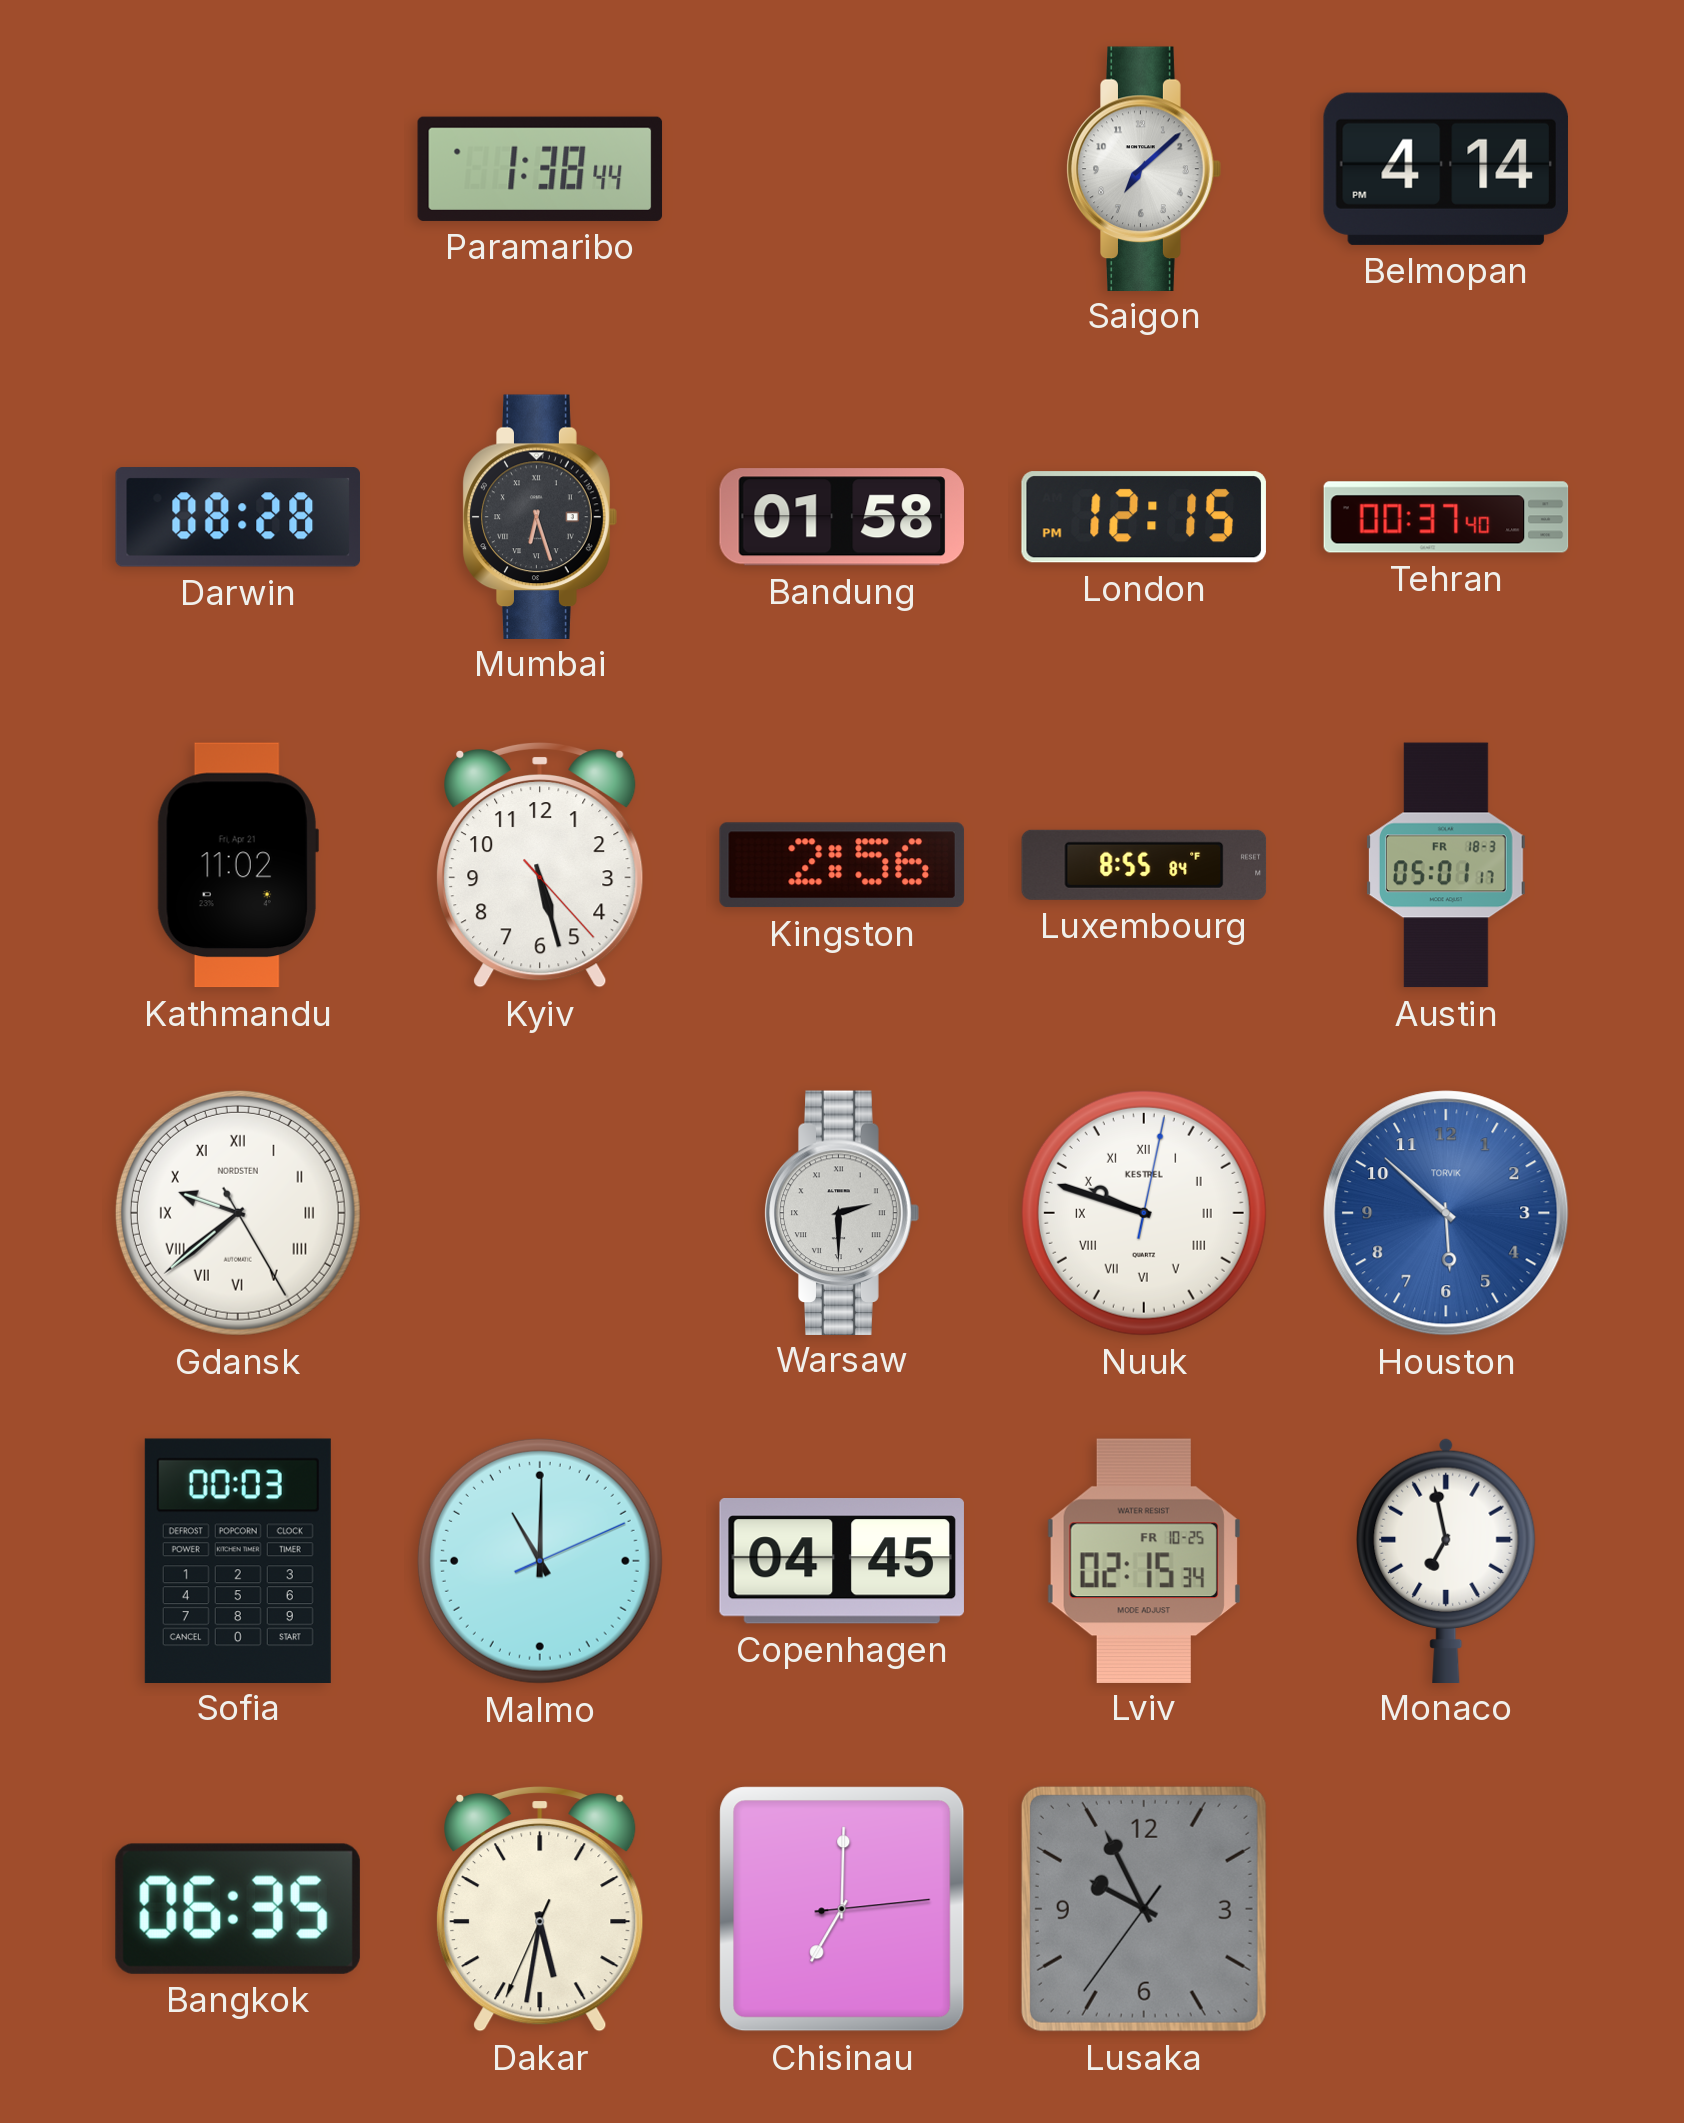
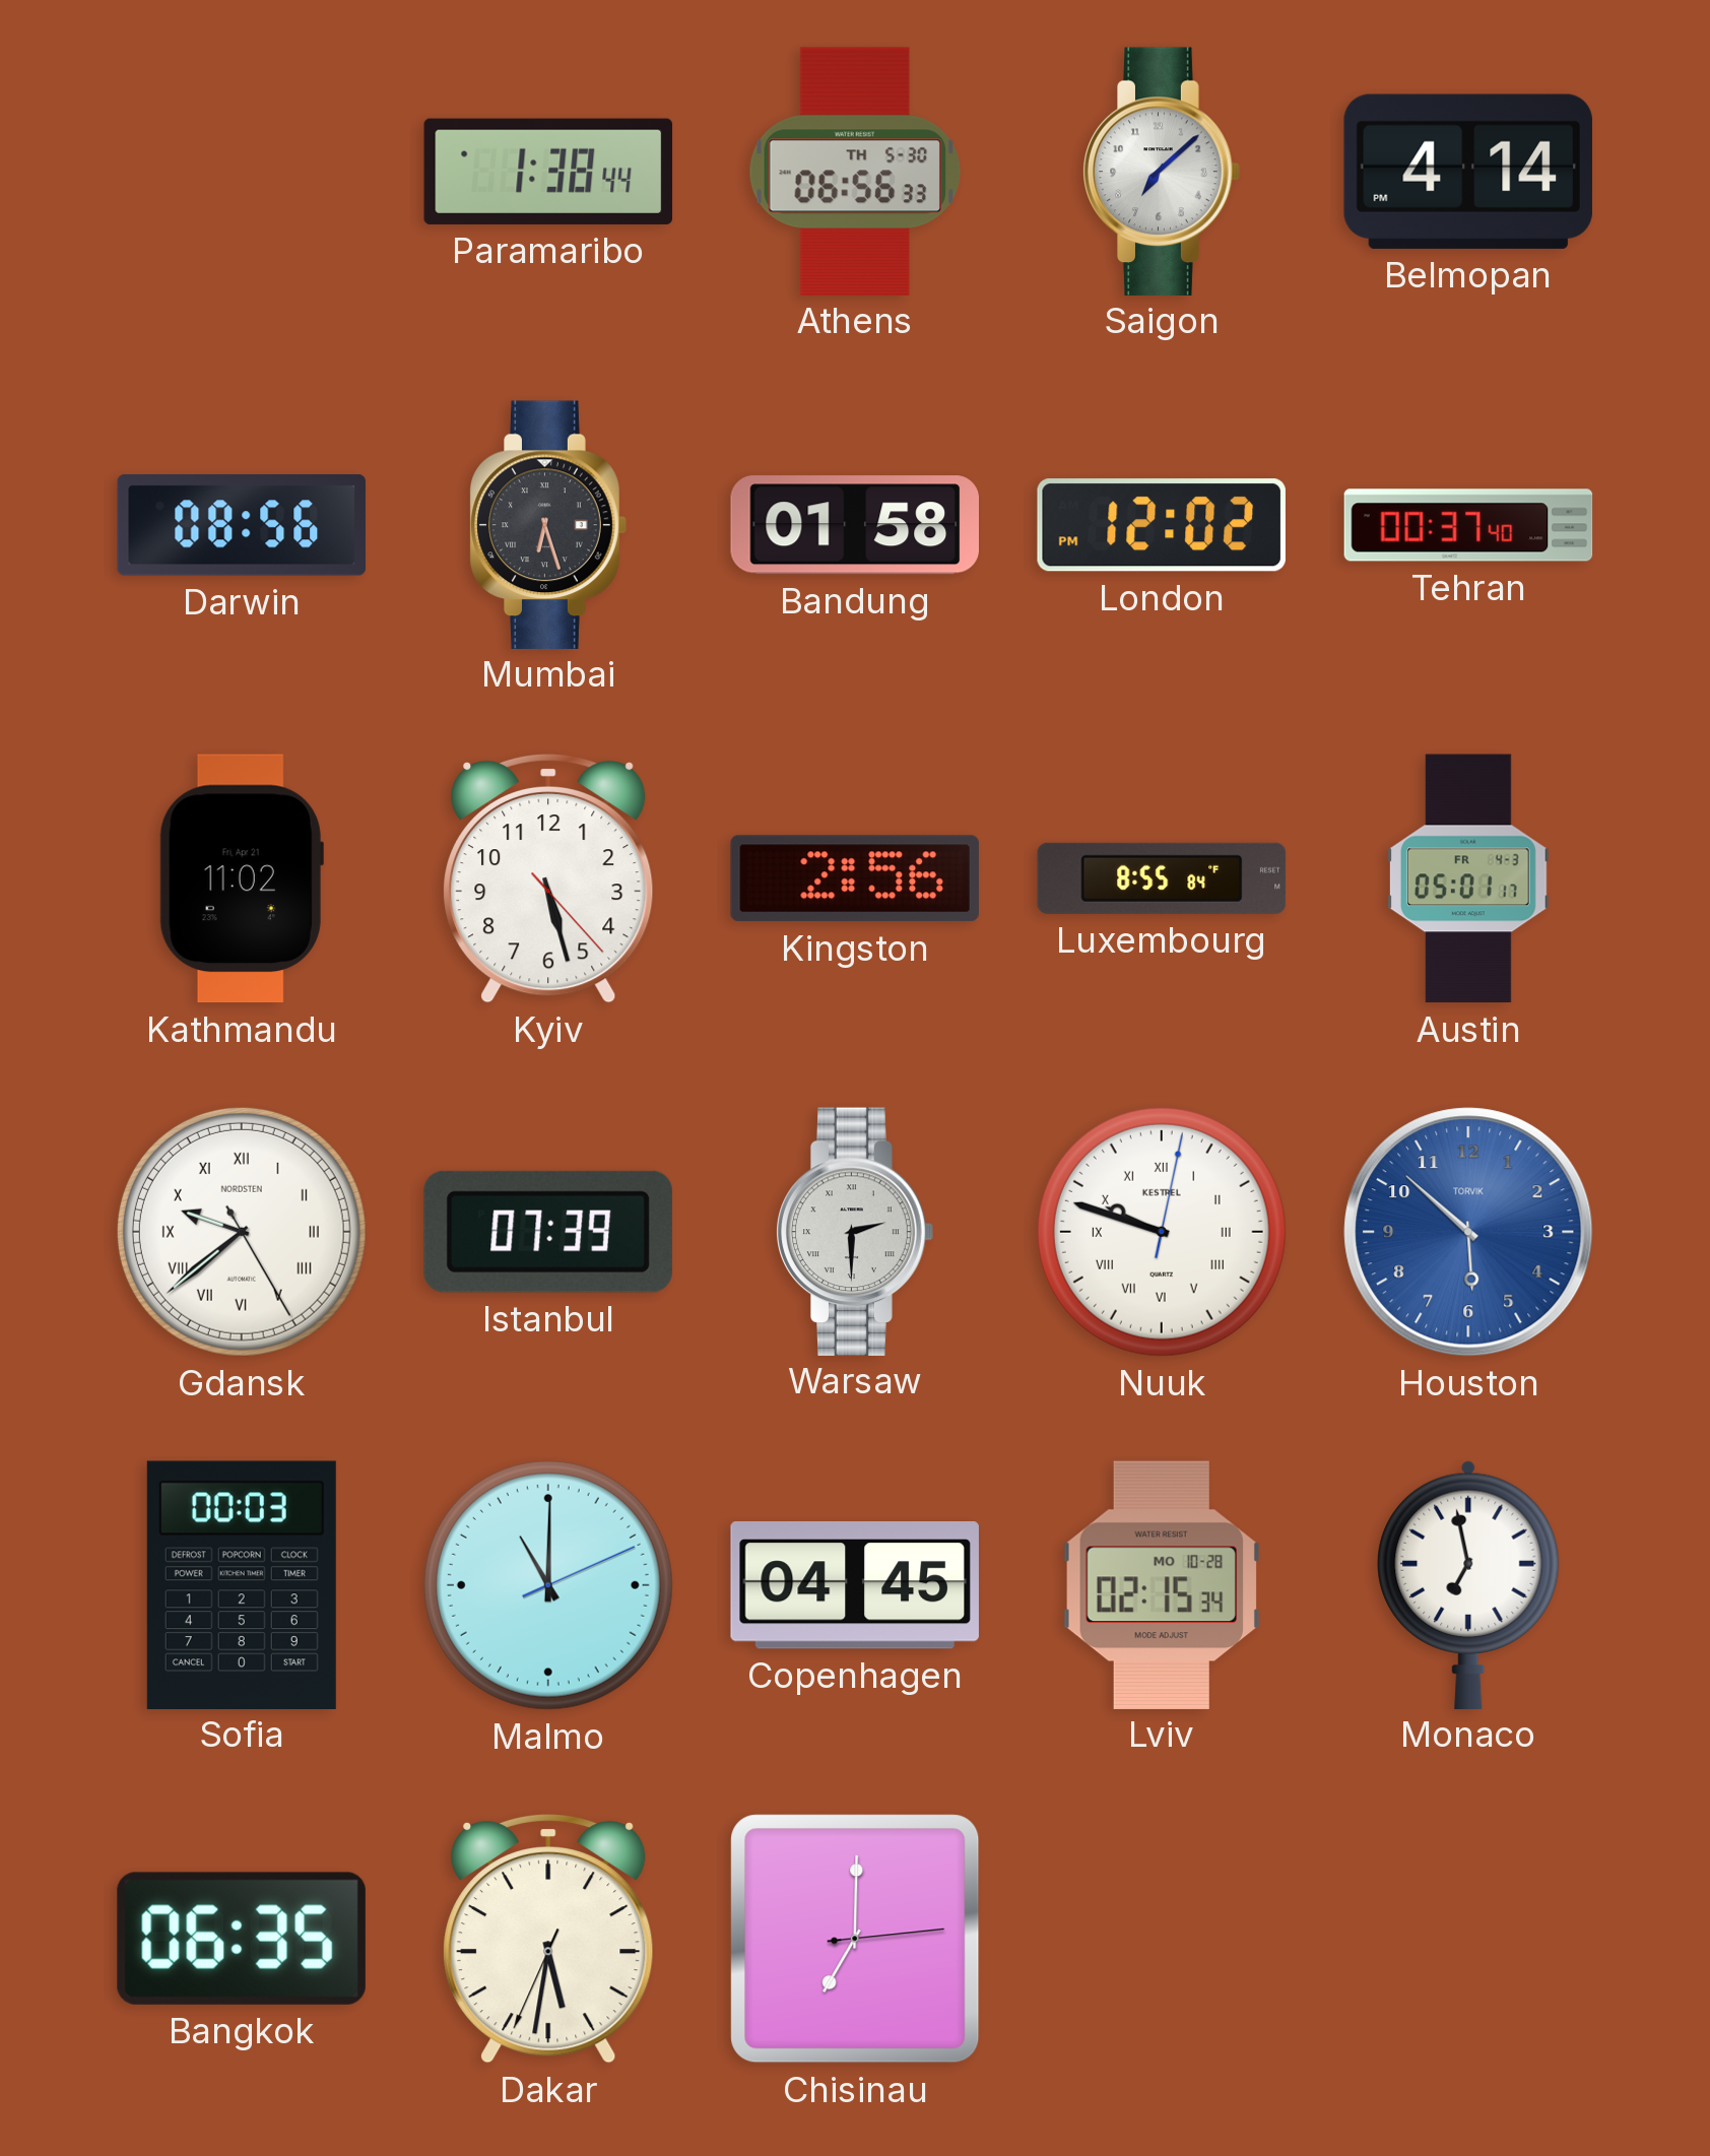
Athens: none -> 06:56 (854, 171)
Darwin: 08:28 -> 08:56 (241, 525)
London: 12:15 -> 12:02 (1162, 525)
Austin date: FR 18-3 -> FR 4-3 (1468, 878)
Istanbul: none -> 07:39 (548, 1232)
Lviv date: FR 10-25 -> MO 10-28 (1162, 1584)
Lusaka: 9:55 -> none (1144, 1909)
